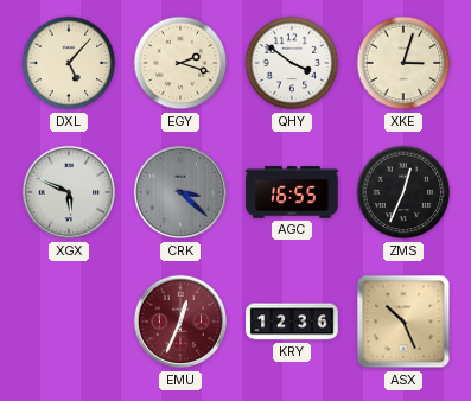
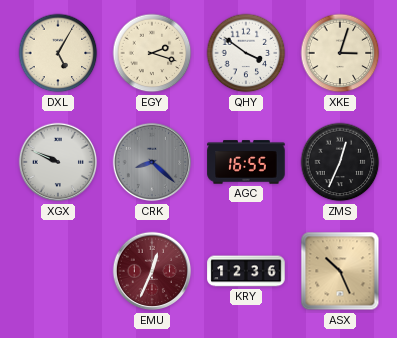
DXL: 5:07 -> 5:05 (58, 53)
XGX: 5:49 -> 9:49 (58, 162)
CRK: 3:22 -> 8:22 (152, 162)
